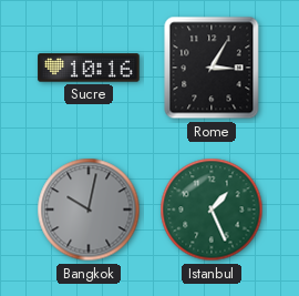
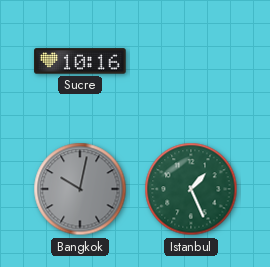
Rome: 3:05 -> none (212, 68)
